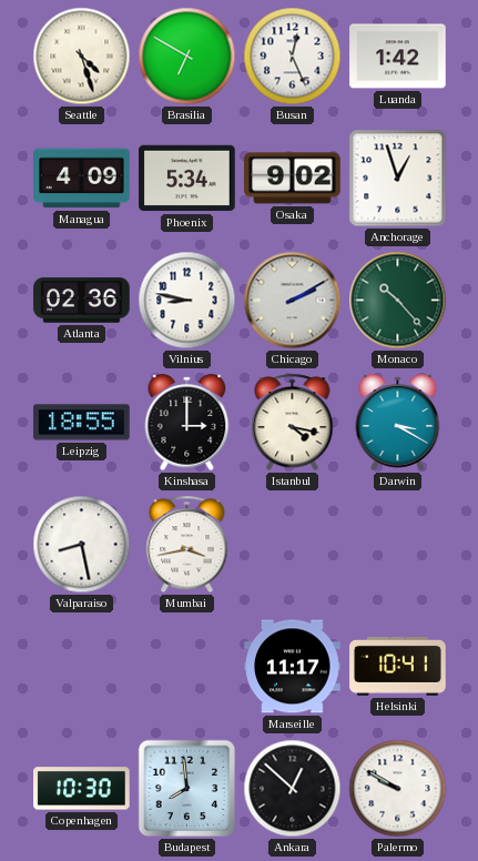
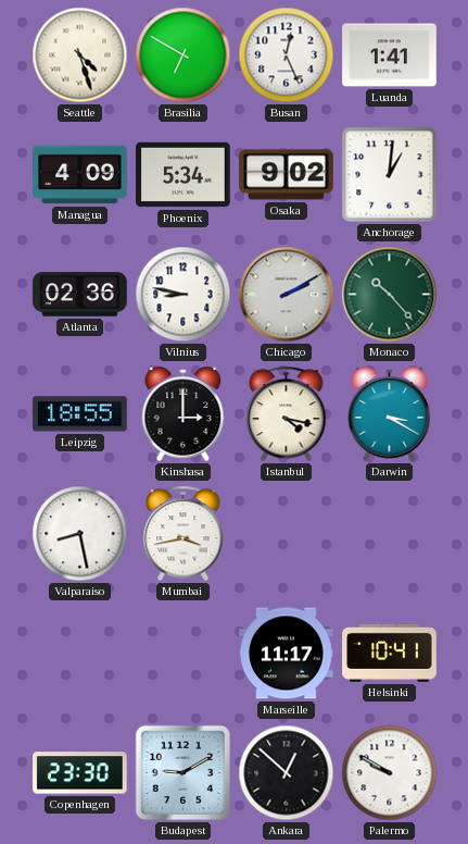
Luanda: 1:42 -> 1:41 (390, 55)
Anchorage: 12:57 -> 1:01 (390, 175)
Copenhagen: 10:30 -> 23:30 (80, 773)
Budapest: 7:59 -> 9:10 (184, 773)
